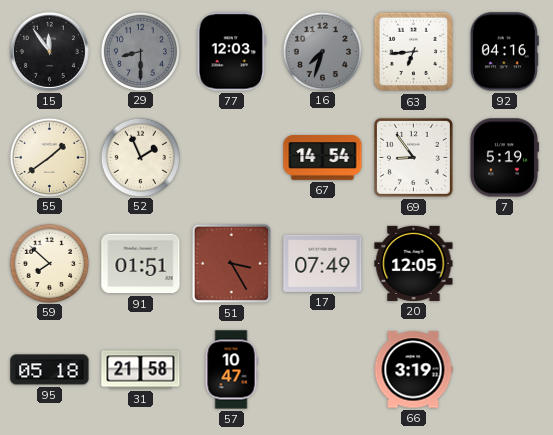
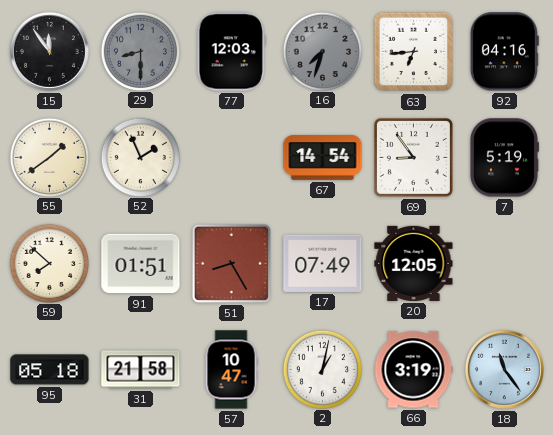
51: 3:25 -> 8:25 (231, 263)
2: none -> 1:02 (322, 369)
18: none -> 11:24 (504, 369)
